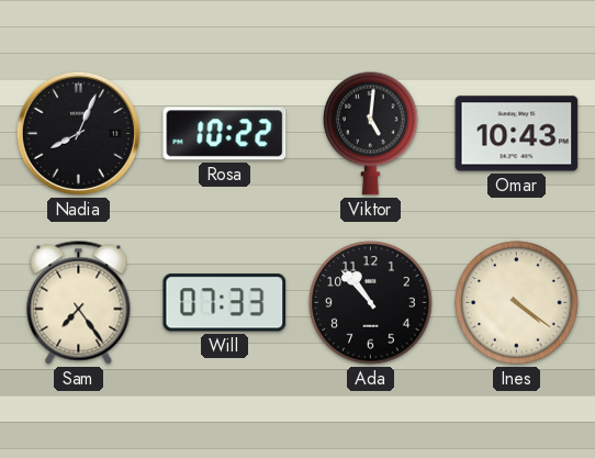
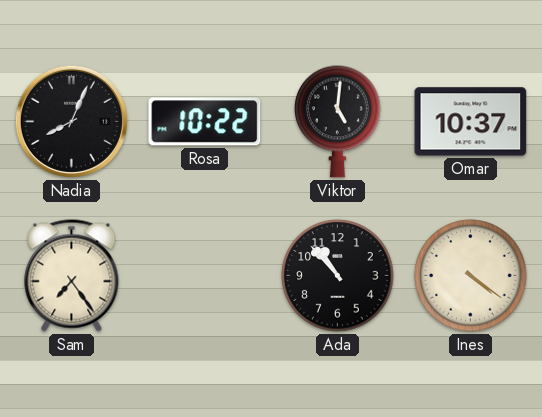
Omar: 10:43 -> 10:37 (471, 122)
Will: 07:33 -> none (225, 303)
